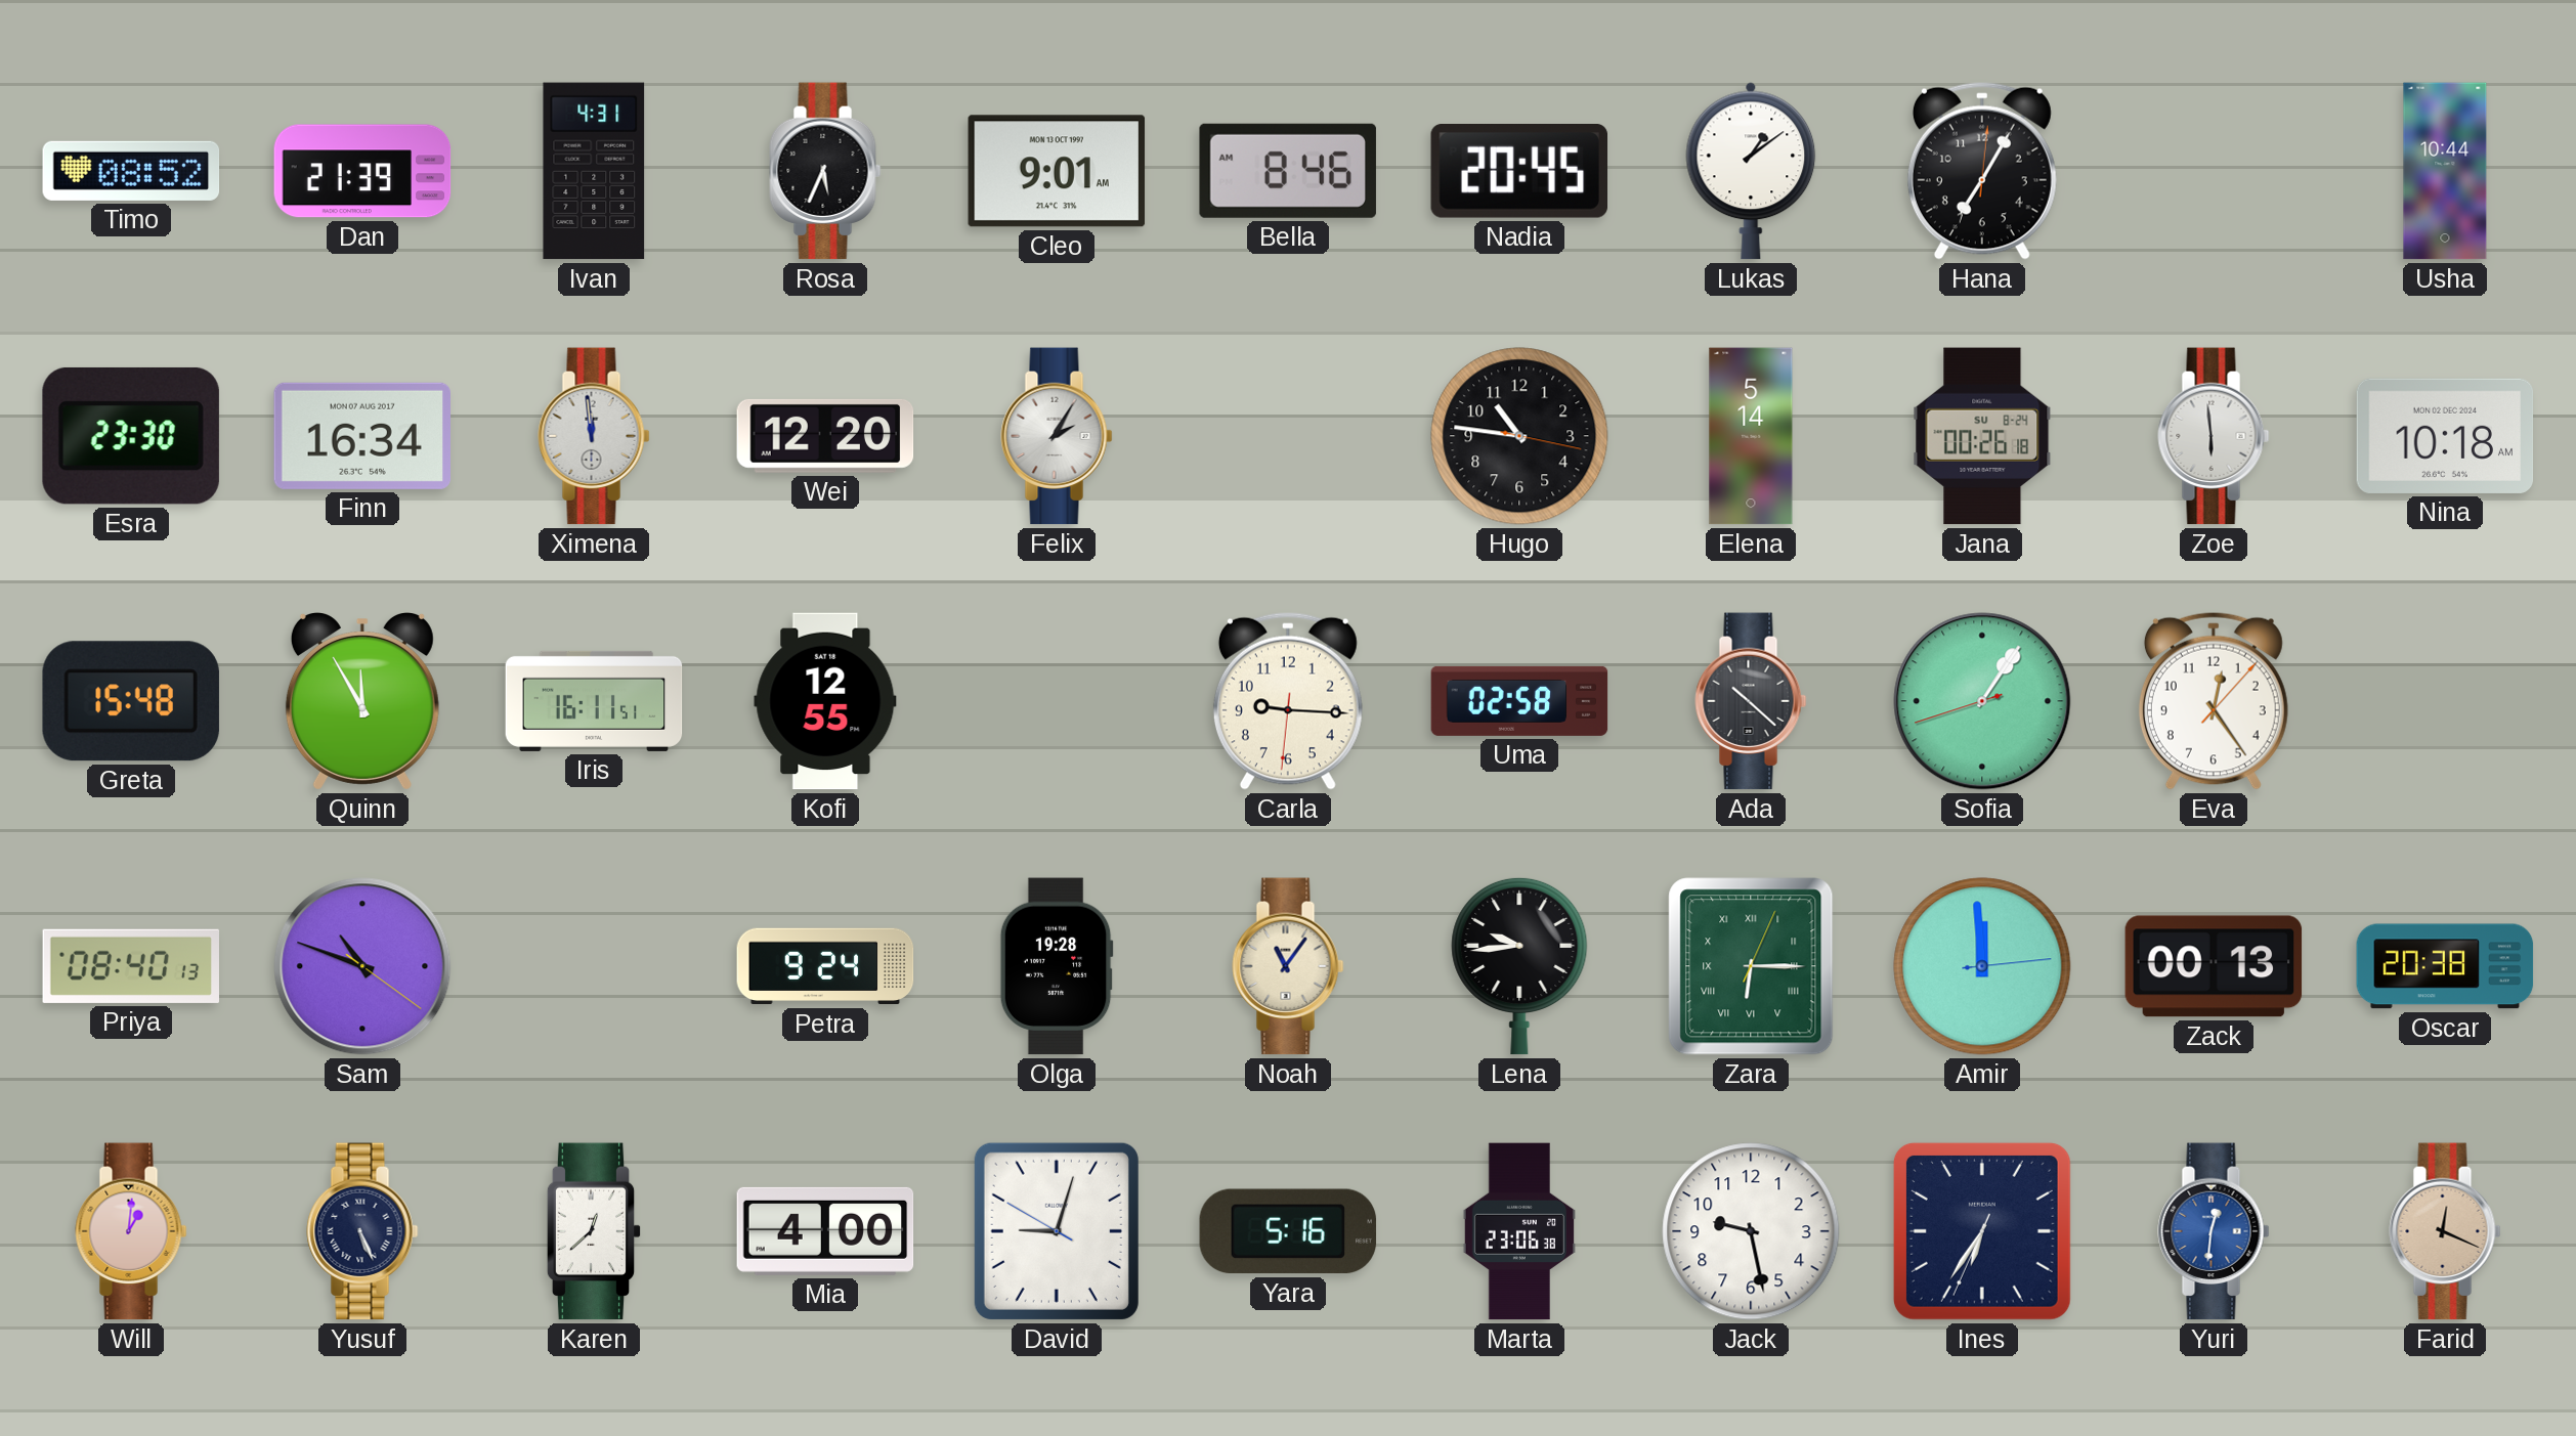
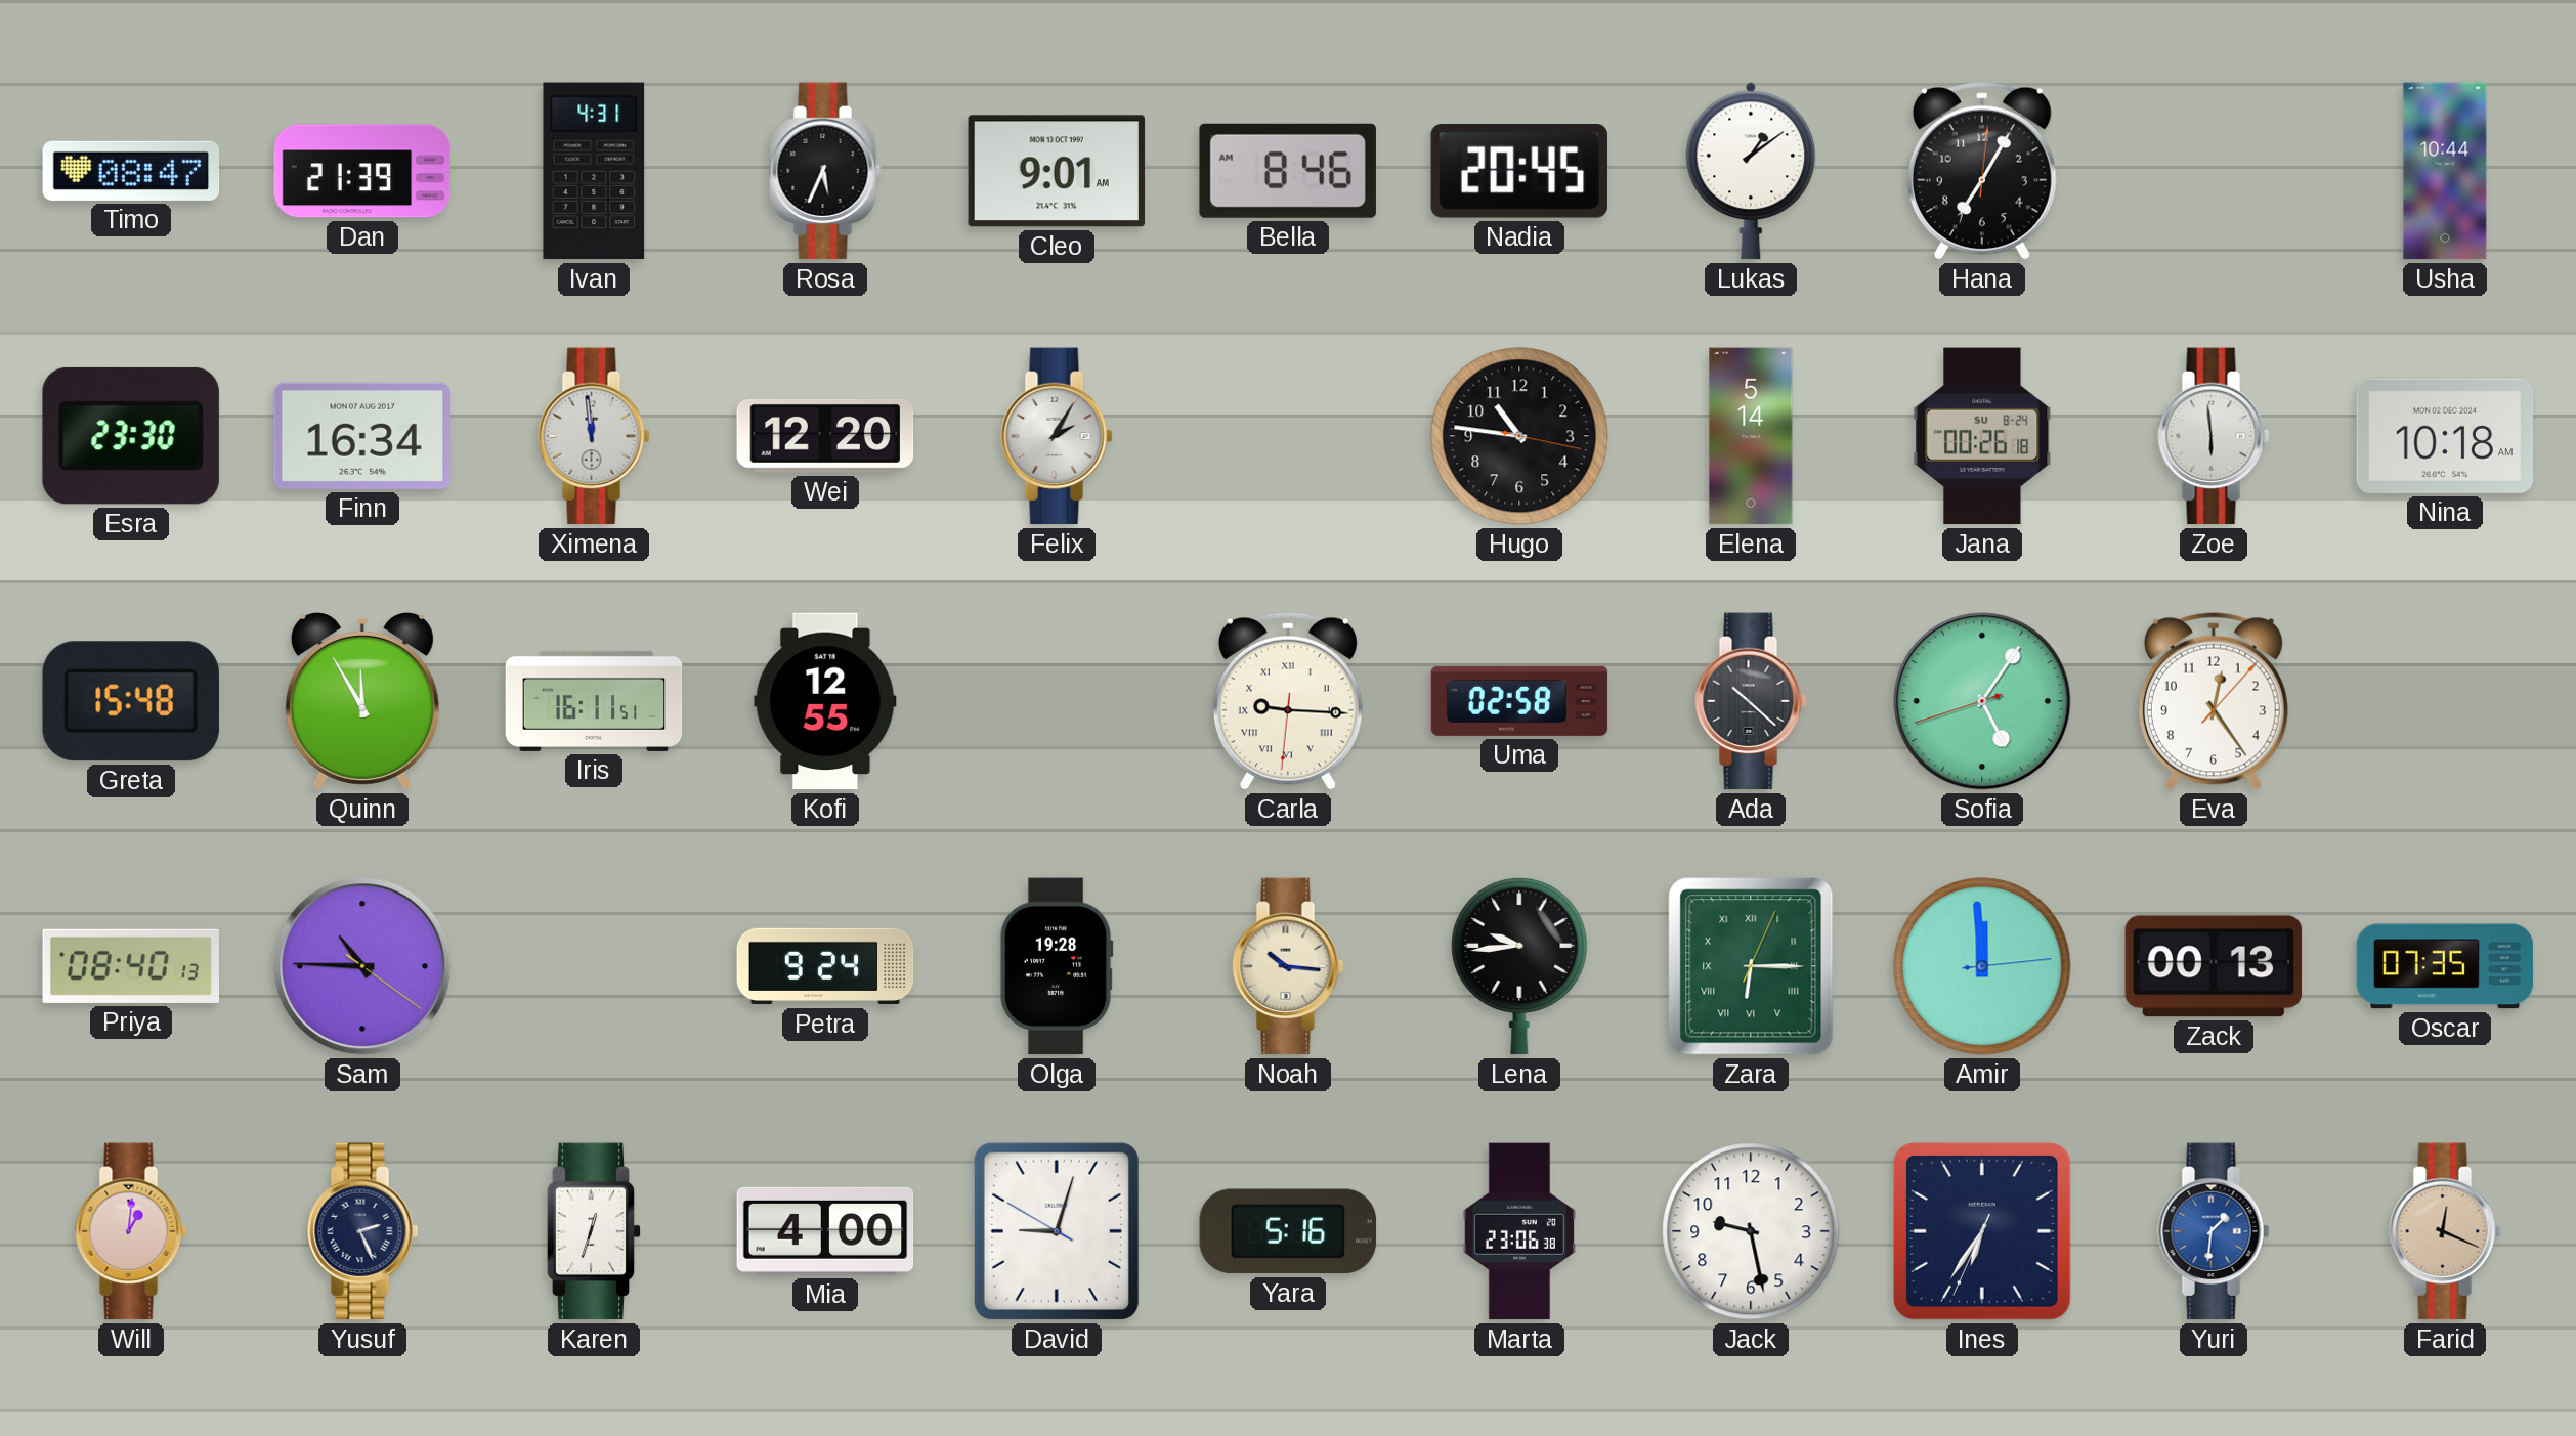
Timo: 08:52 -> 08:47 (131, 171)
Carla numerals: Arabic -> Roman (1288, 701)
Sofia: 1:05 -> 5:05 (1982, 701)
Sam: 10:48 -> 10:45 (362, 966)
Noah: 11:06 -> 10:16 (1288, 966)
Oscar: 20:38 -> 07:35 (2445, 966)
Yusuf: 5:26 -> 2:26 (362, 1231)
Karen: 12:38 -> 12:33 (594, 1231)
Yuri: 12:31 -> 1:31 (2214, 1231)
